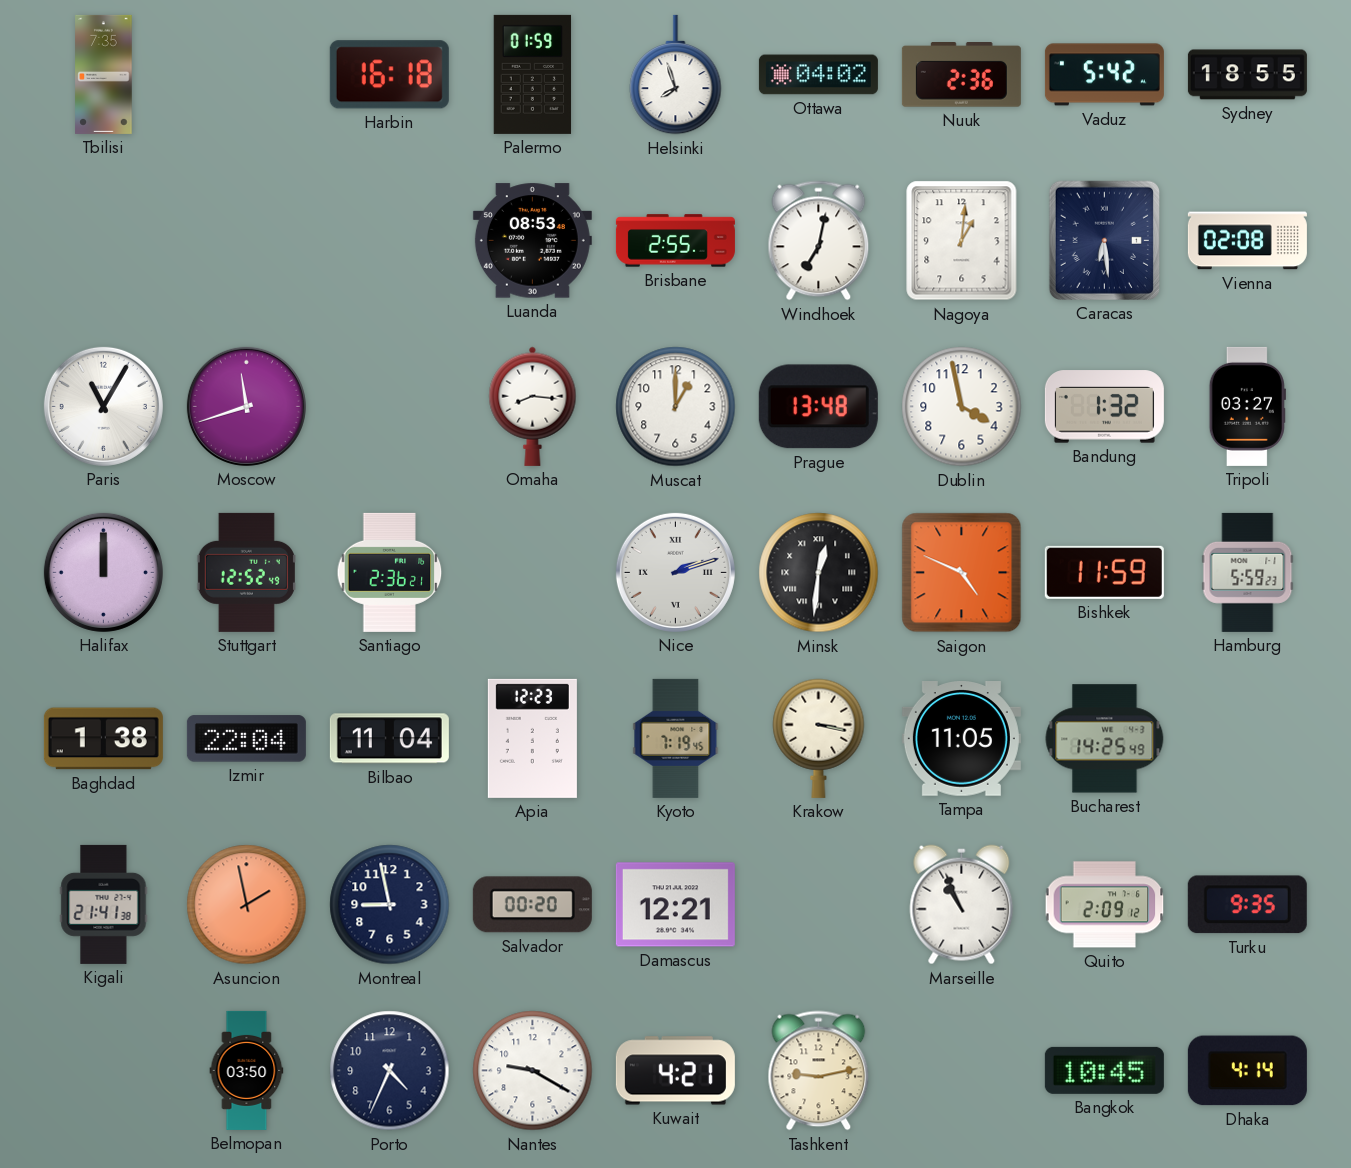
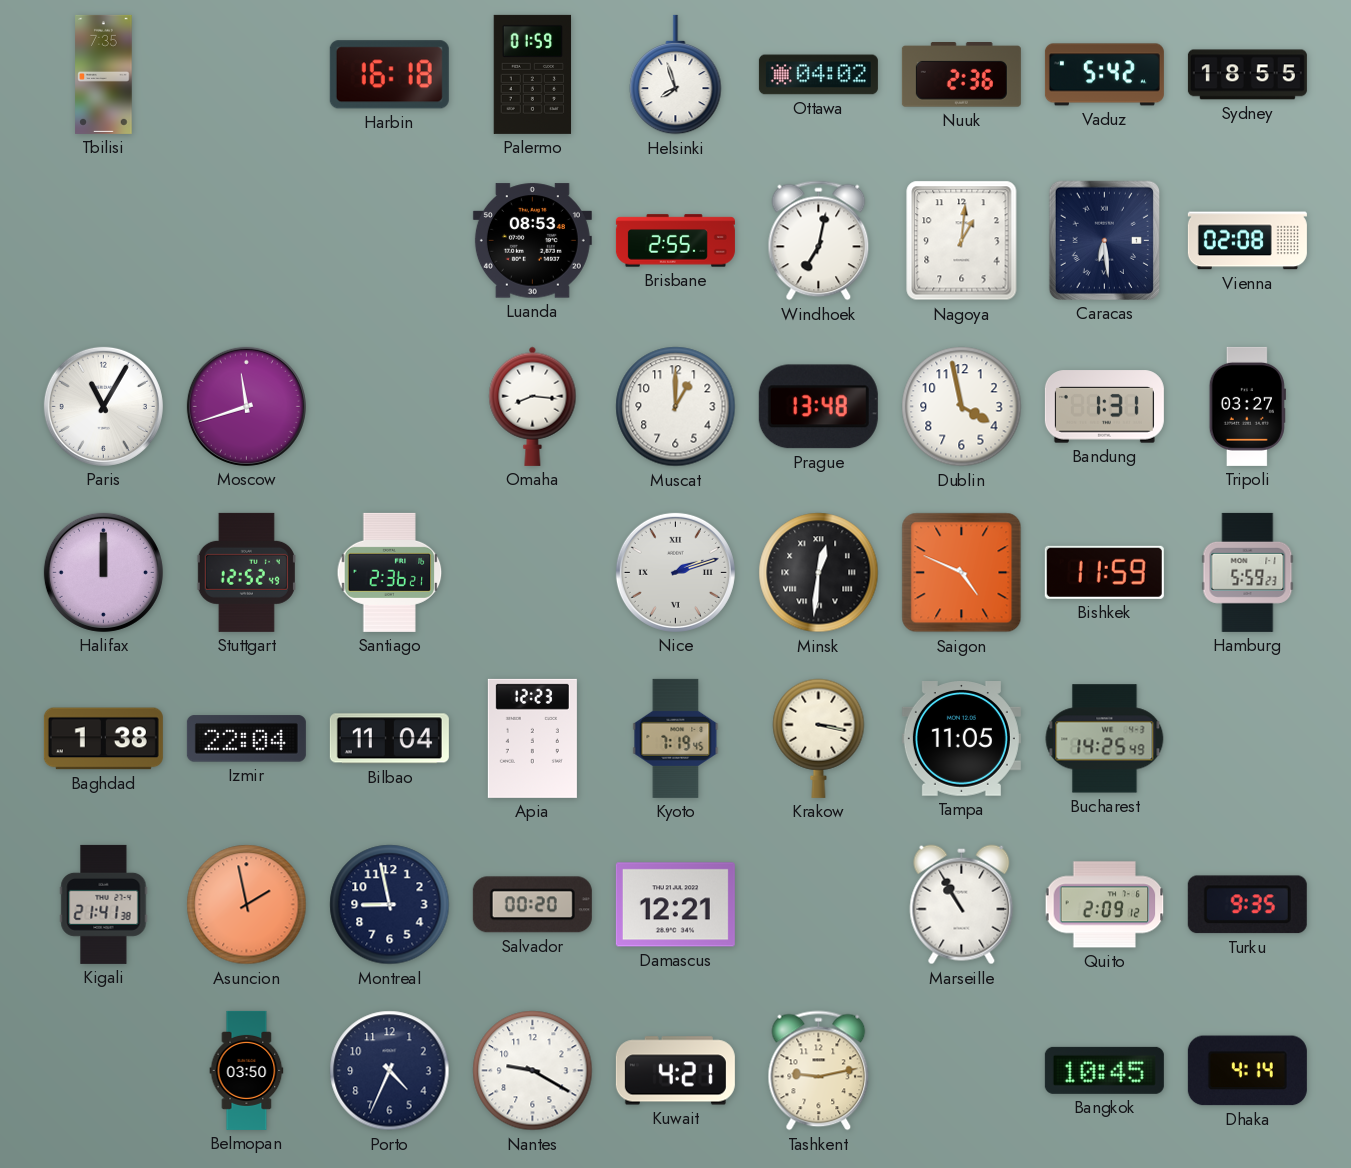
Bandung: 1:32 -> 1:31 (1104, 407)
Marseille: 10:56 -> 10:55 (962, 905)
